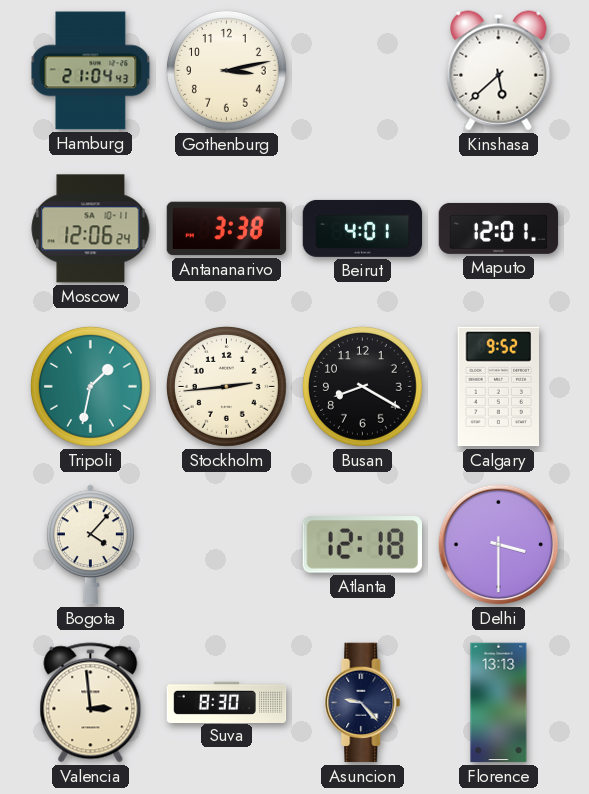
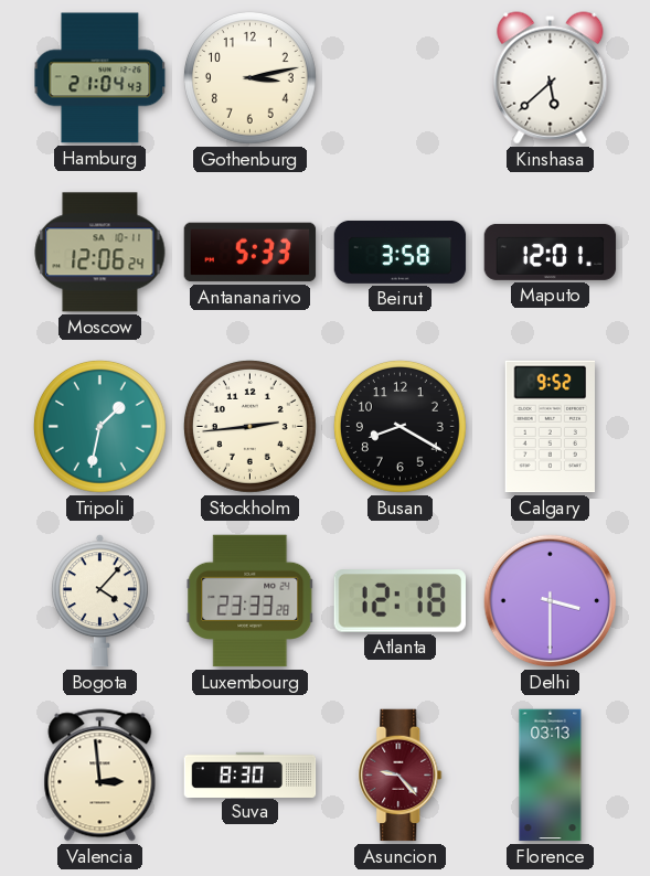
Antananarivo: 3:38 -> 5:33 (251, 253)
Beirut: 4:01 -> 3:58 (401, 252)
Luxembourg: none -> 23:33 (251, 601)
Asuncion dial: navy -> burgundy (401, 776)
Florence: 13:13 -> 03:13 (551, 776)
